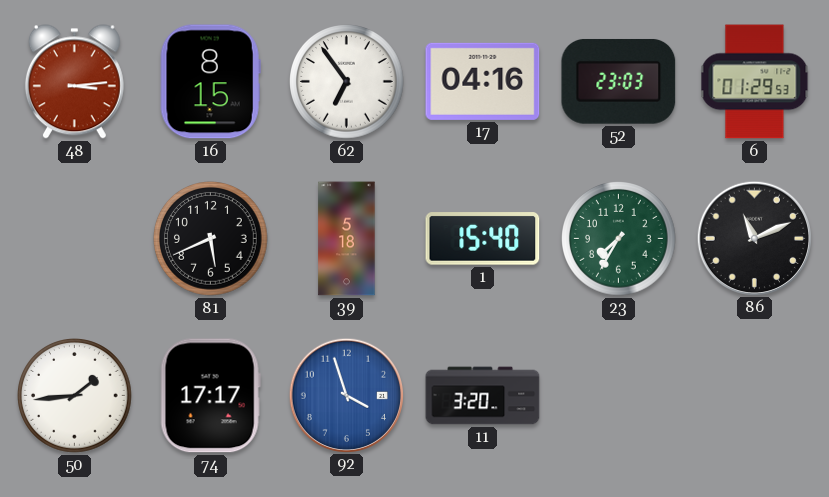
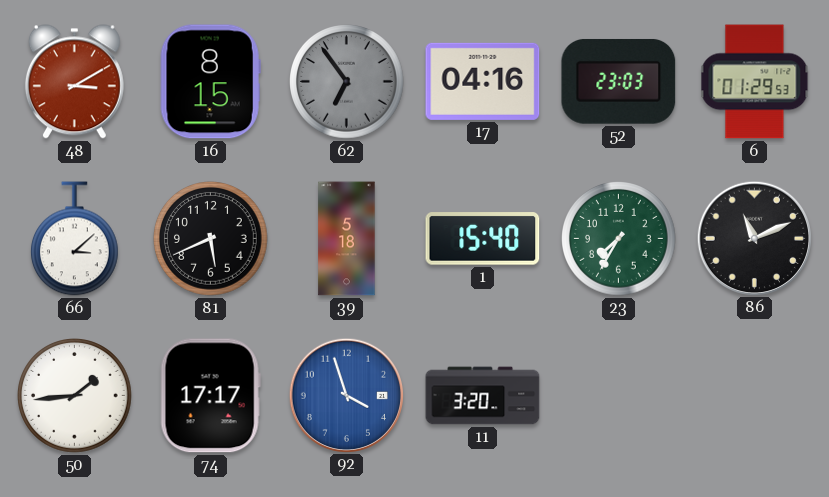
48: 3:14 -> 3:10 (74, 82)
62 dial: white -> grey (347, 82)
66: none -> 3:08 (75, 239)
